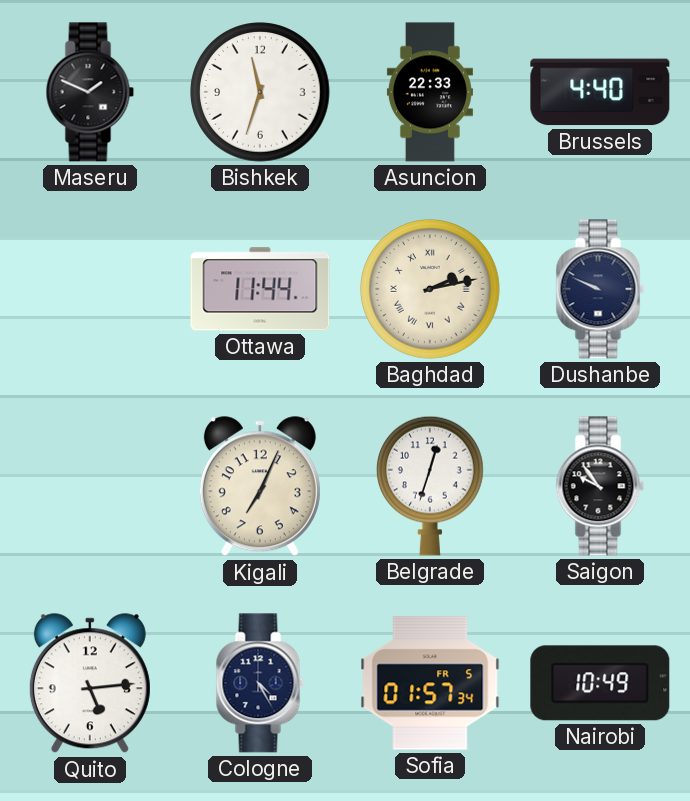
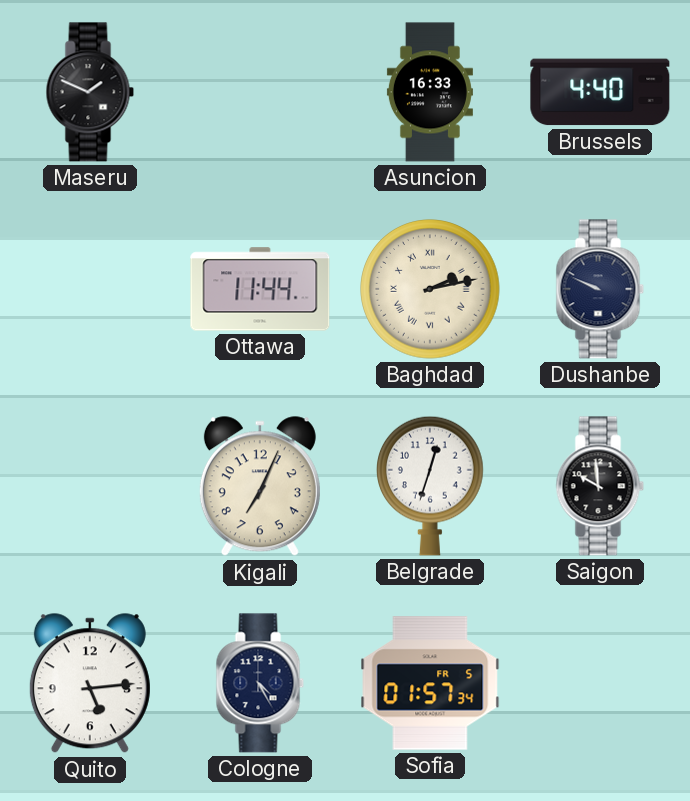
Bishkek: 11:33 -> none (260, 92)
Asuncion: 22:33 -> 16:33 (430, 92)
Saigon: 9:54 -> 9:59 (600, 486)
Nairobi: 10:49 -> none (600, 683)
